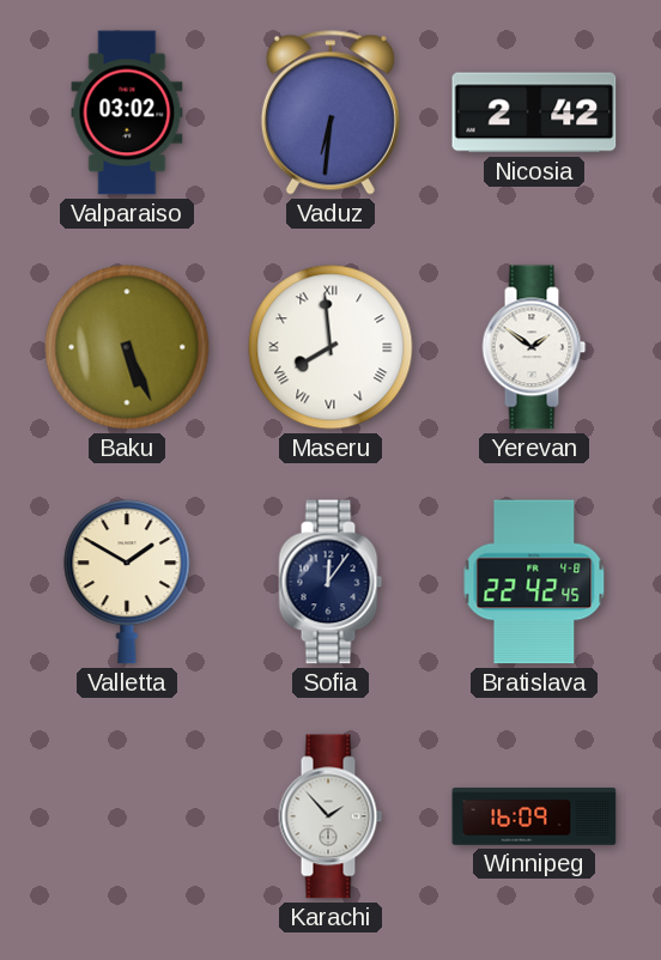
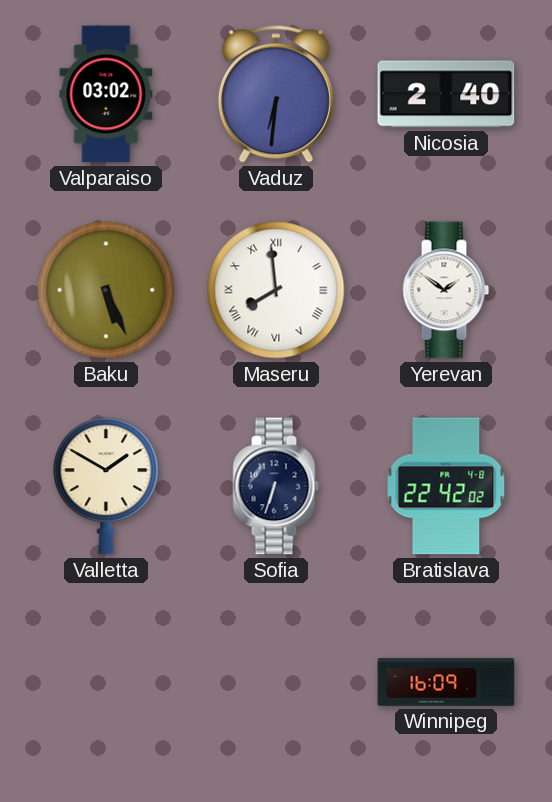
Nicosia: 2:42 -> 2:40 (446, 94)
Sofia: 12:06 -> 6:33 (276, 486)
Bratislava: 22:42:45 -> 22:42:02 (446, 486)
Karachi: 1:53 -> none (330, 816)
